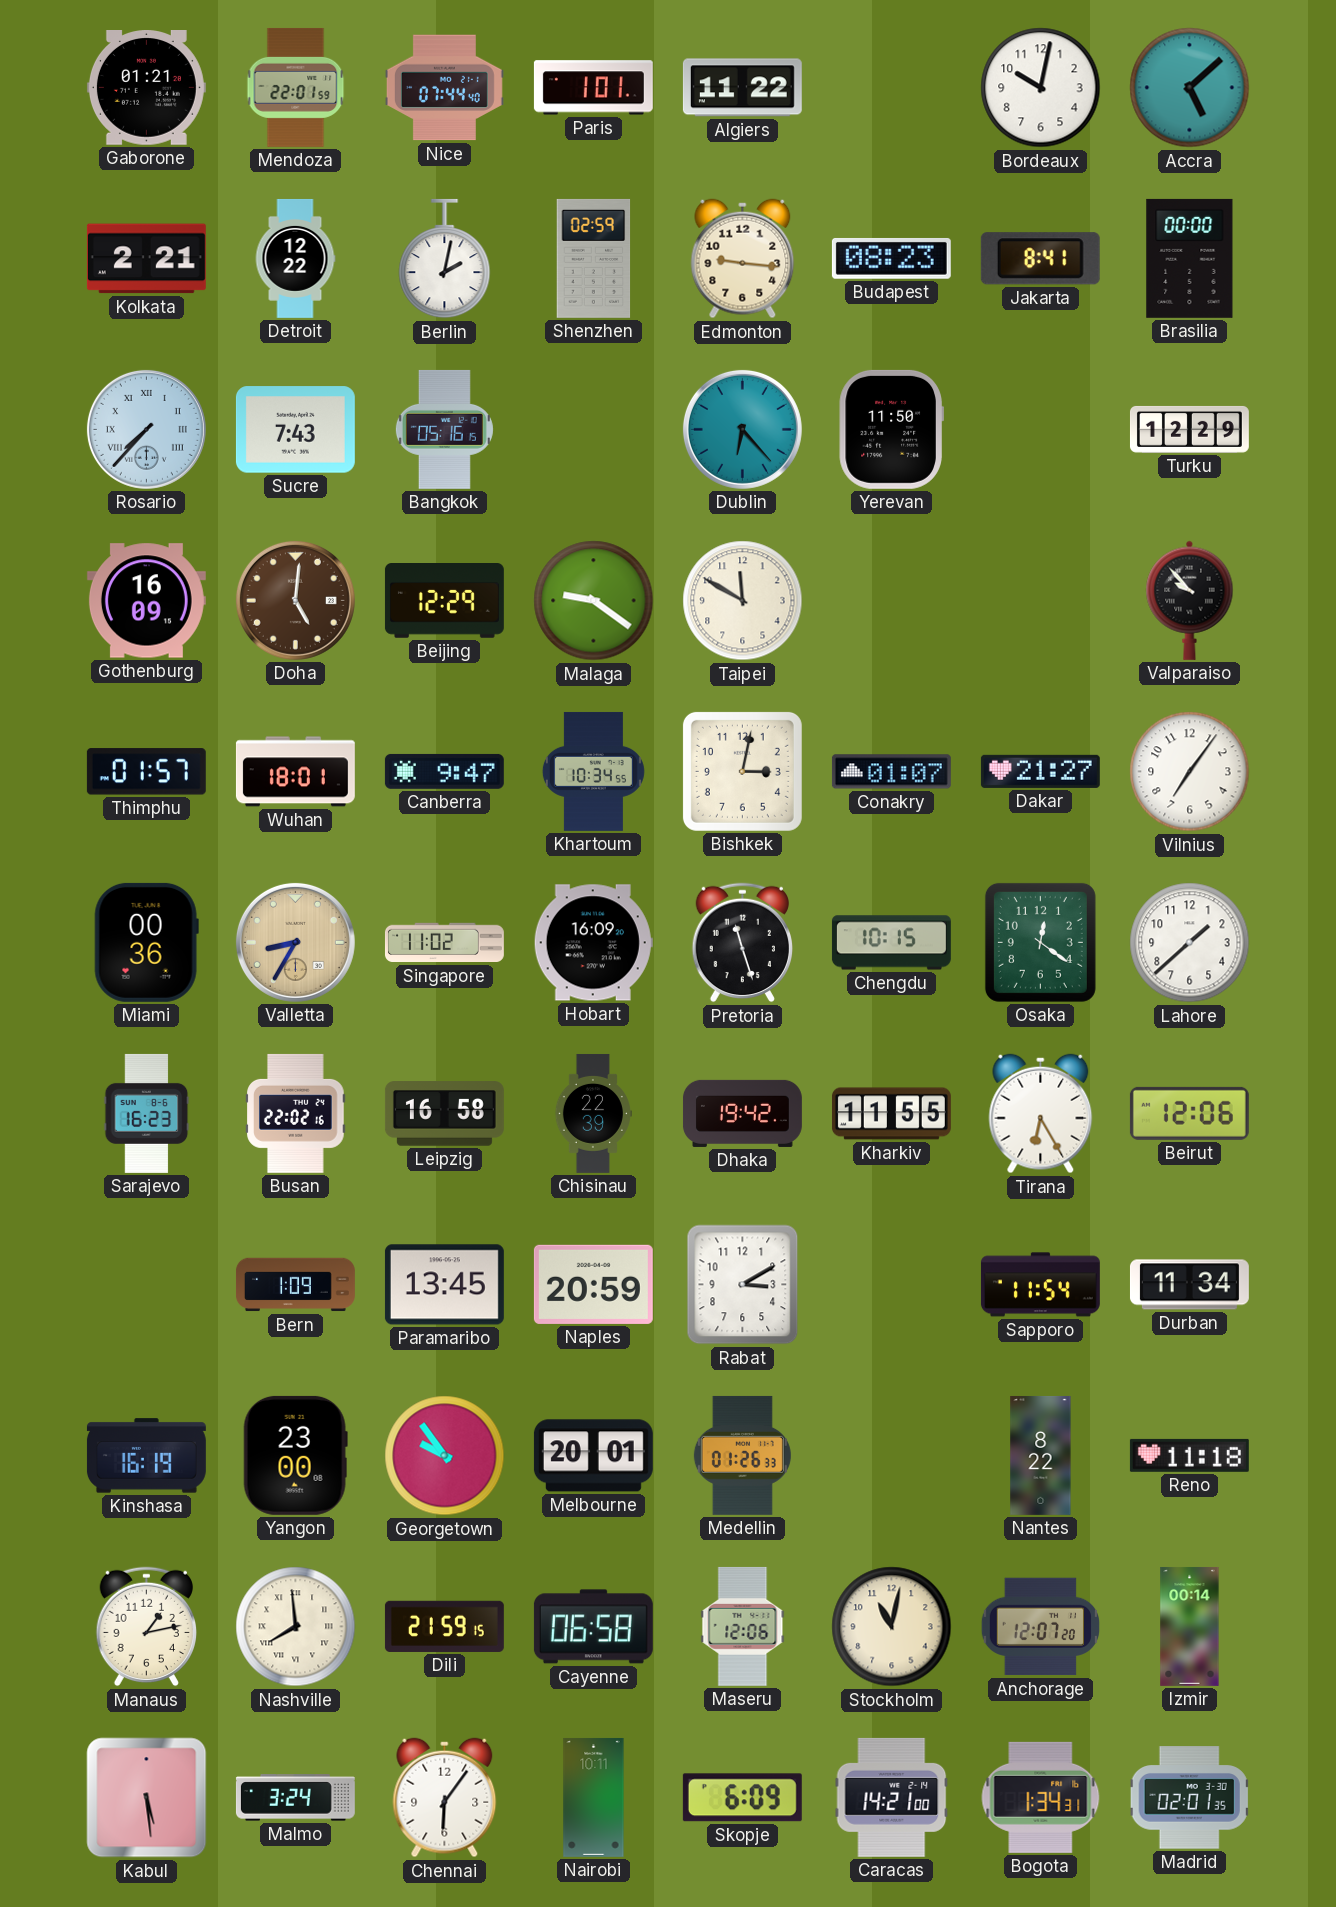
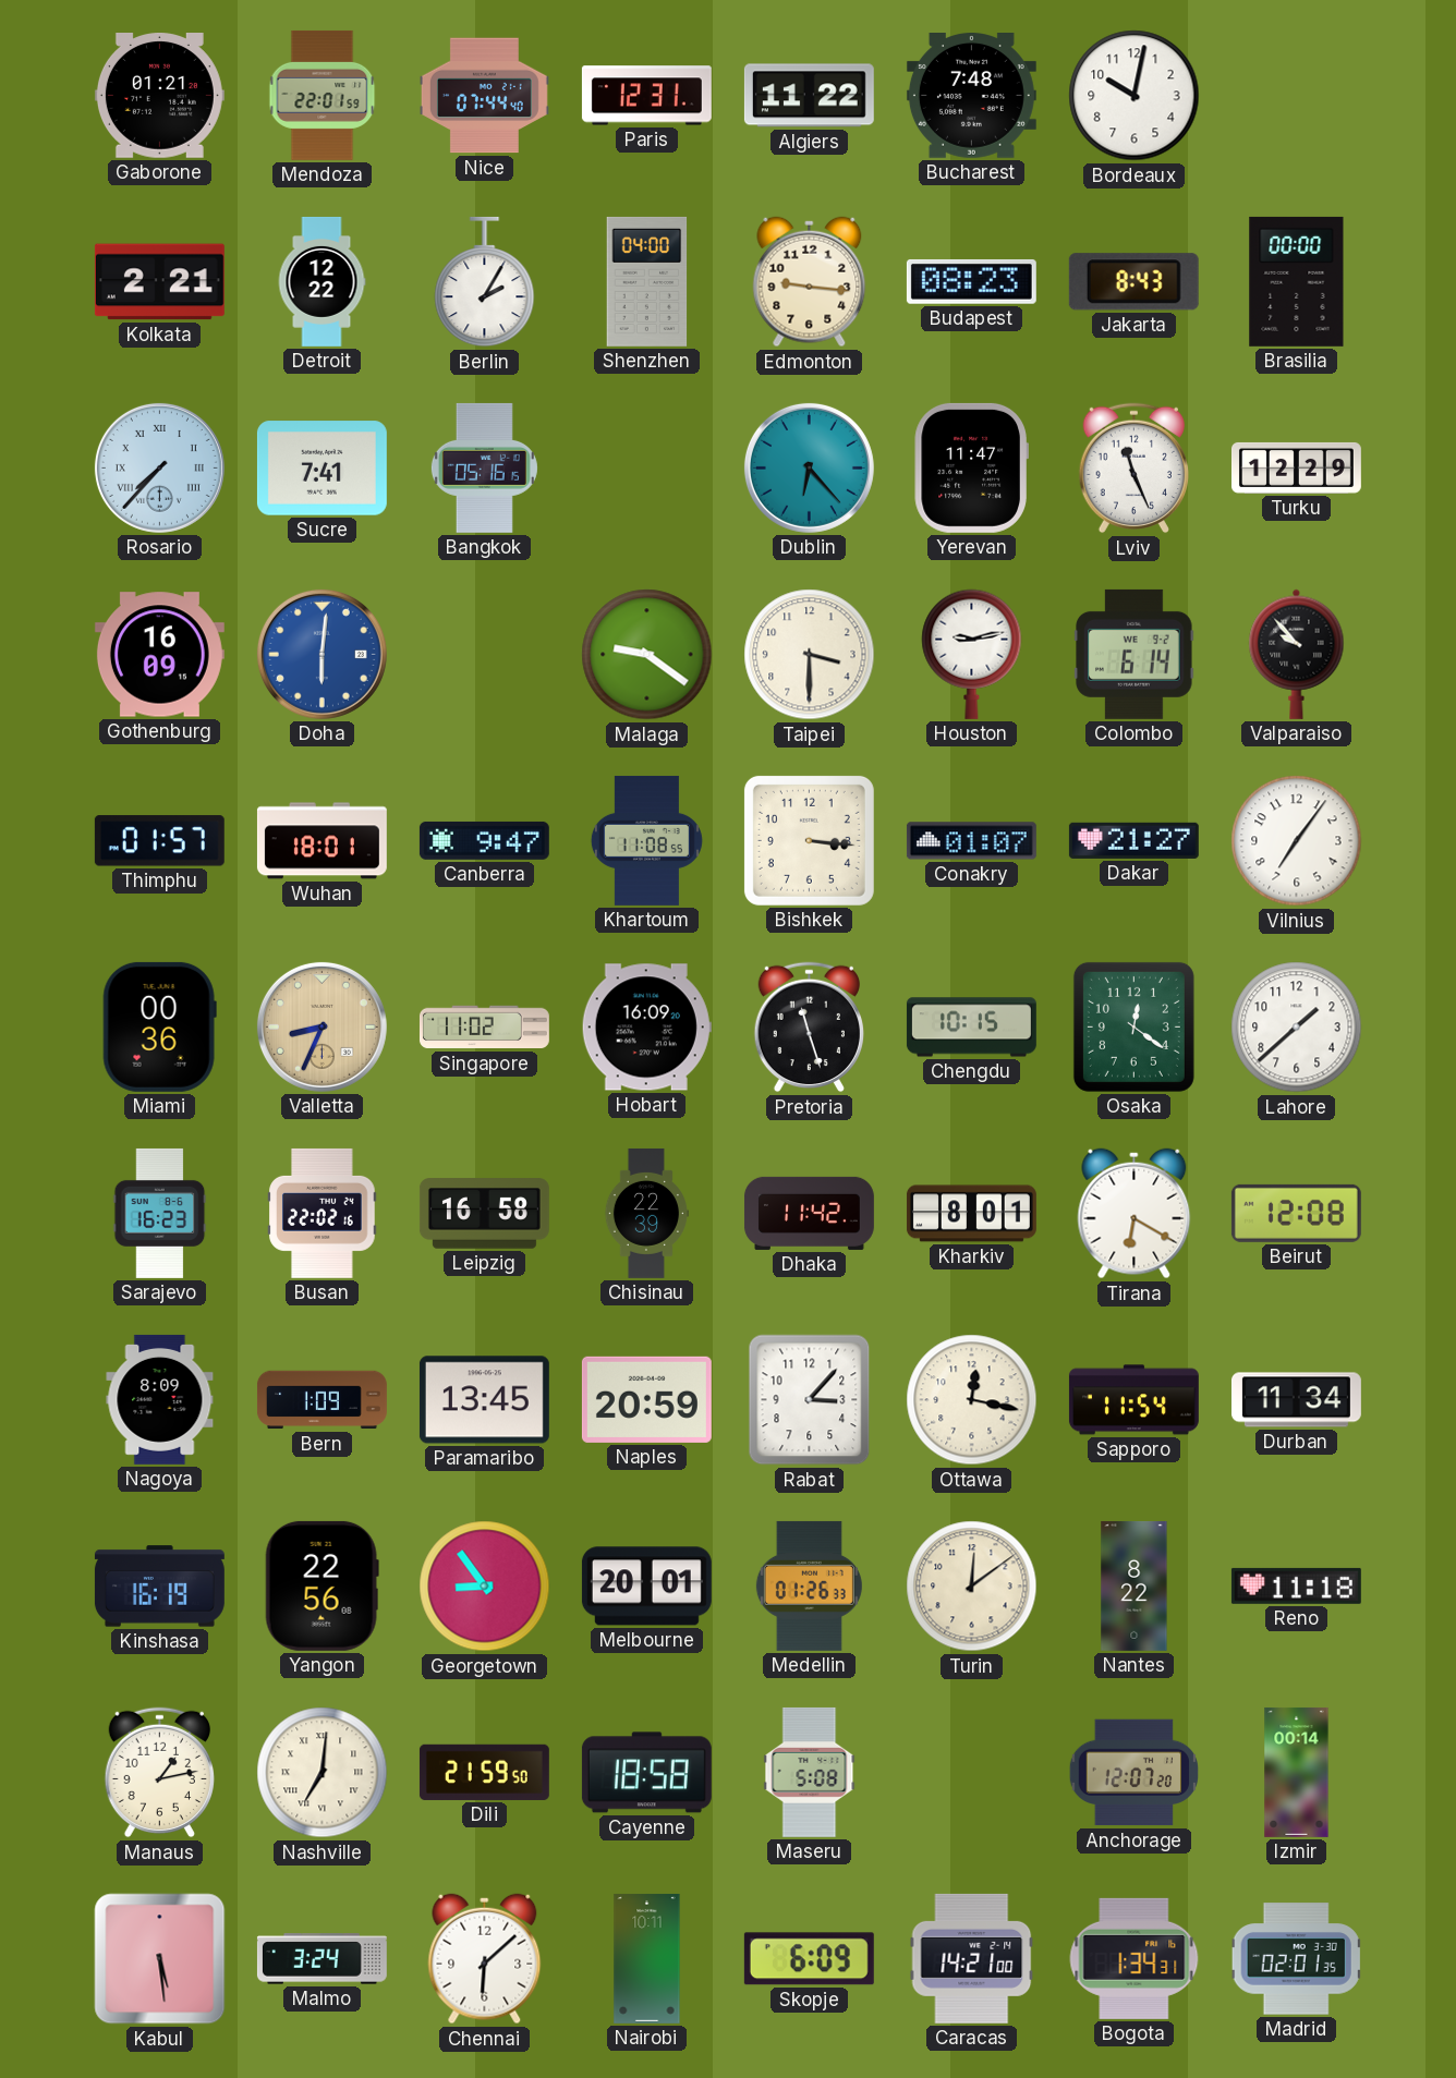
Paris: 1:01 -> 12:31 (646, 96)
Bucharest: none -> 7:48 (971, 96)
Accra: 5:08 -> none (1190, 88)
Berlin: 2:02 -> 2:05 (485, 282)
Shenzhen: 02:59 -> 04:00 (647, 281)
Jakarta: 8:41 -> 8:43 (1133, 282)
Sucre: 7:43 -> 7:41 (321, 469)
Yerevan: 11:50 -> 11:47 (971, 467)
Lviv: none -> 11:26 (1133, 469)
Doha: 5:01 -> 6:01 (321, 654)
Doha dial: brown -> blue (321, 654)
Beijing: 12:29 -> none (444, 601)
Taipei: 11:50 -> 3:30 (810, 655)
Houston: none -> 9:13 (972, 654)
Colombo: none -> 6:14 (1135, 654)
Khartoum: 10:34 -> 11:08 (646, 840)
Bishkek: 3:02 -> 3:16 (809, 840)
Valletta: 8:35 -> 8:34 (321, 1026)
Dhaka: 19:42 -> 11:42 (809, 1213)
Kharkiv: 11:55 -> 8:01 (971, 1214)
Tirana: 6:25 -> 6:20 (1135, 1214)
Beirut: 12:06 -> 12:08 (1296, 1213)
Nagoya: none -> 8:09 (160, 1399)
Rabat: 3:10 -> 3:07 (810, 1400)
Ottawa: none -> 12:17 (972, 1400)
Yangon: 23:00 -> 22:56 (321, 1585)
Georgetown: 9:54 -> 8:54 (485, 1587)
Turin: none -> 12:09 (972, 1587)
Nashville: 7:59 -> 7:01 (323, 1773)
Dili: 21:59:15 -> 21:59:50 (484, 1772)
Cayenne: 06:58 -> 18:58 (646, 1773)
Maseru: 12:06 -> 5:08 (810, 1772)
Stockholm: 11:02 -> none (892, 1627)
Chennai: 6:06 -> 6:08 (485, 1959)
